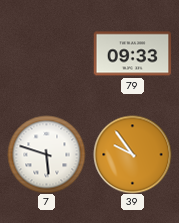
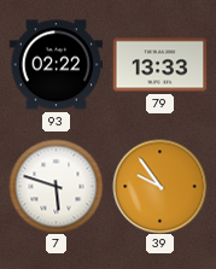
93: none -> 02:22 (56, 65)
79: 09:33 -> 13:33 (159, 65)
